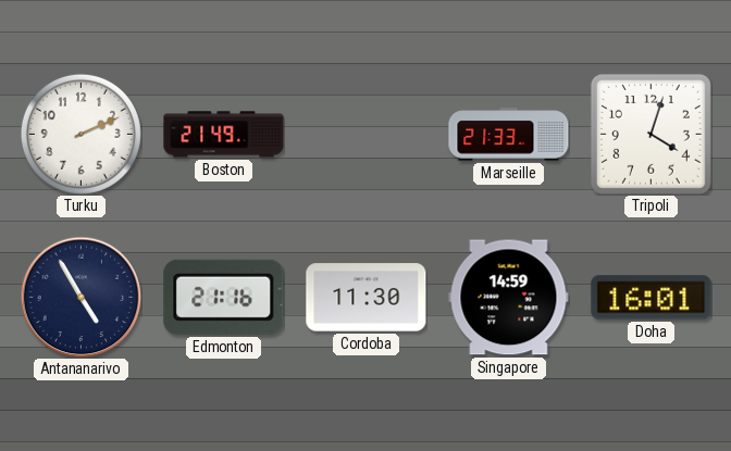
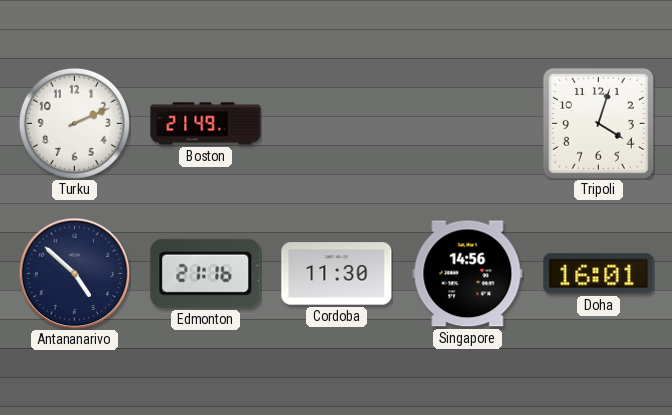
Marseille: 21:33 -> none (509, 135)
Antananarivo: 4:55 -> 4:52 (74, 273)
Singapore: 14:59 -> 14:56 (468, 274)
